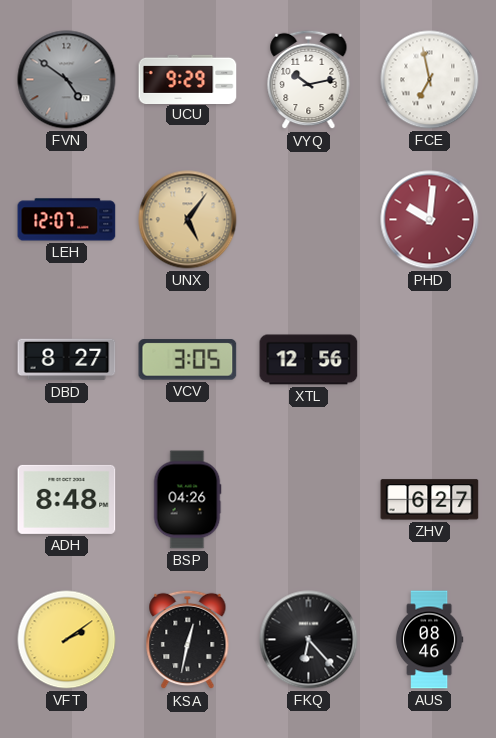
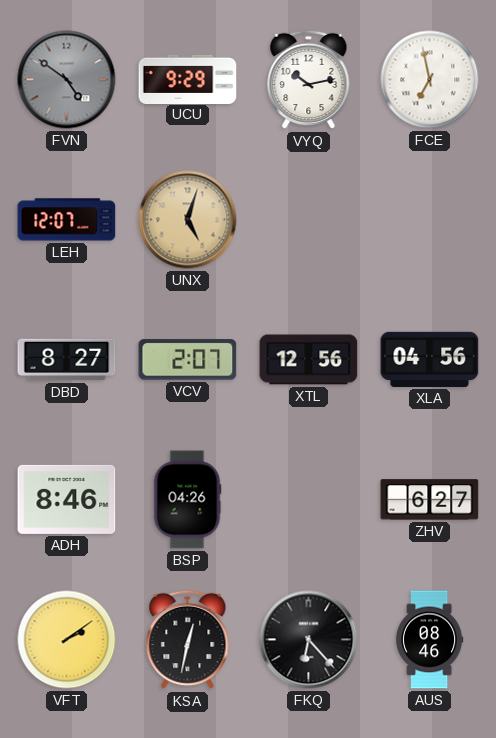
UNX: 5:06 -> 5:03 (188, 220)
PHD: 10:01 -> none (430, 220)
VCV: 3:05 -> 2:07 (188, 360)
XLA: none -> 04:56 (430, 359)
ADH: 8:48 -> 8:46 (67, 499)
